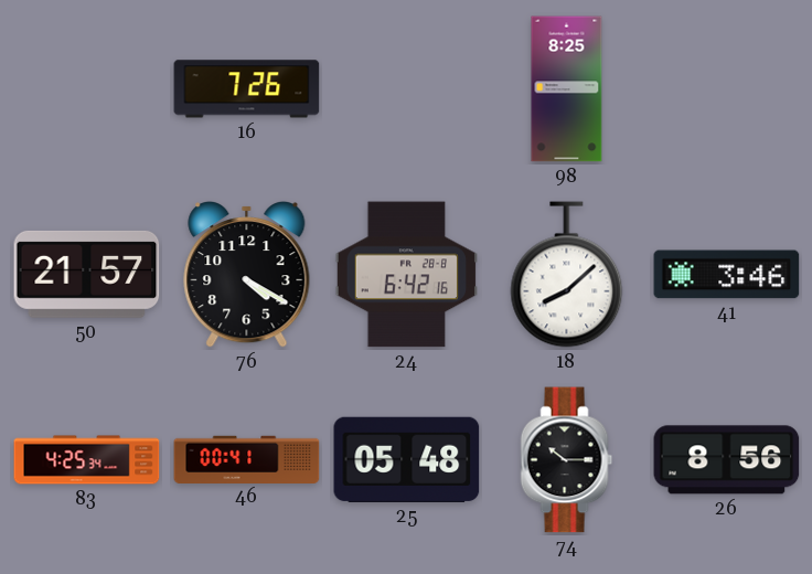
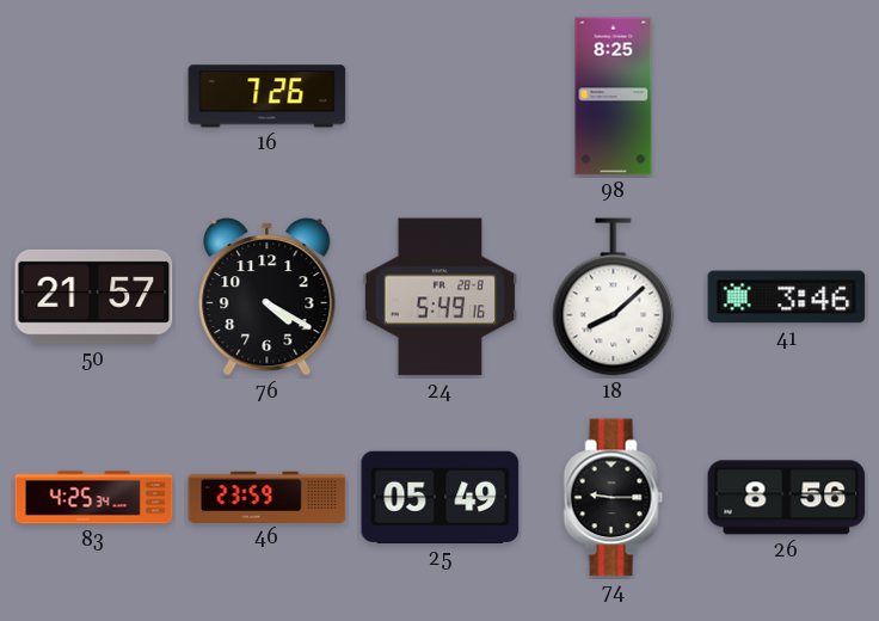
24: 6:42 -> 5:49 (439, 297)
46: 00:41 -> 23:59 (268, 497)
25: 05:48 -> 05:49 (441, 497)
74: 10:15 -> 9:15 (614, 498)
